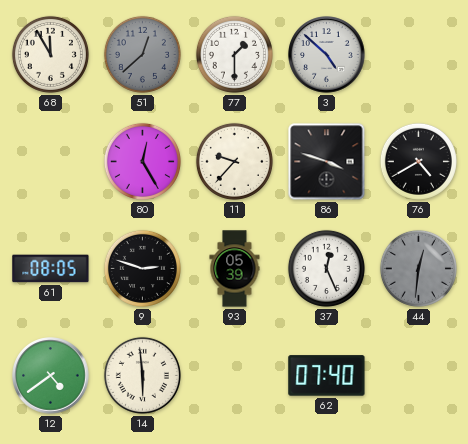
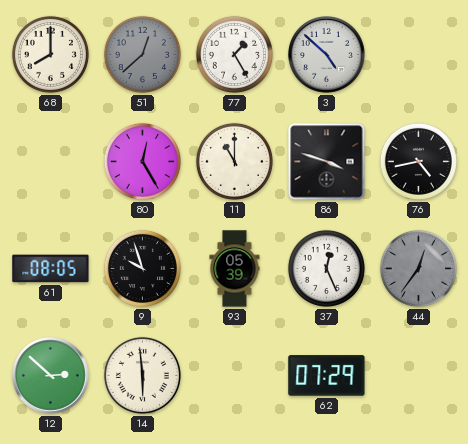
68: 11:55 -> 8:00 (50, 54)
77: 1:30 -> 1:25 (234, 54)
11: 9:37 -> 11:00 (234, 161)
76: 4:40 -> 4:43 (418, 161)
9: 2:48 -> 9:57 (142, 268)
44: 12:31 -> 12:36 (418, 268)
12: 4:39 -> 2:52 (51, 376)
62: 07:40 -> 07:29 (327, 376)
